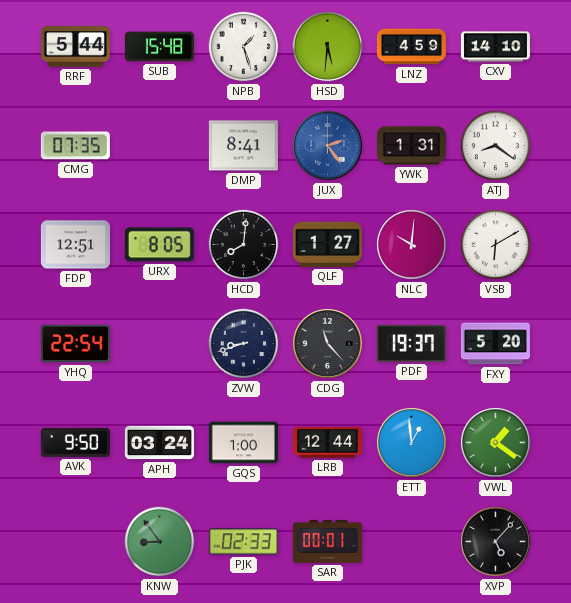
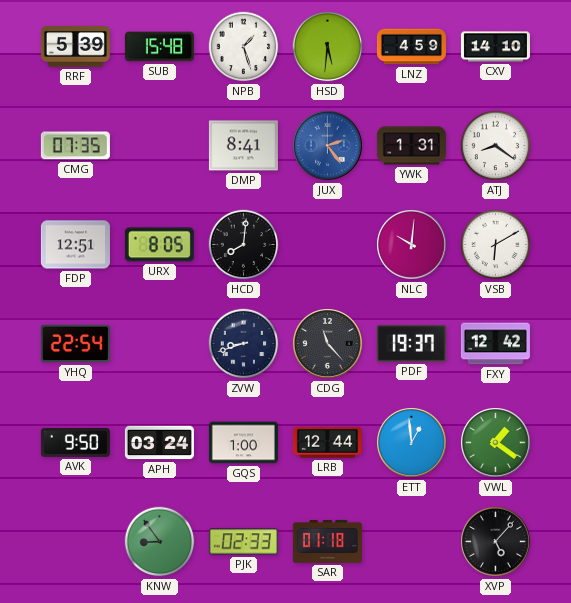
RRF: 5:44 -> 5:39 (75, 46)
QLF: 1:27 -> none (327, 244)
FXY: 5:20 -> 12:42 (495, 344)
SAR: 00:01 -> 01:18 (327, 542)
